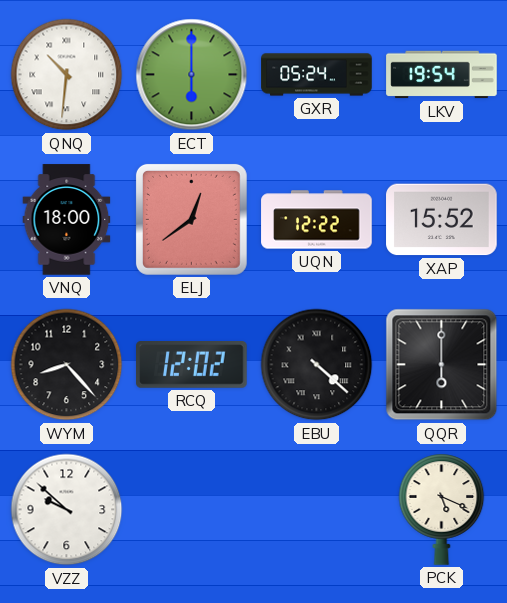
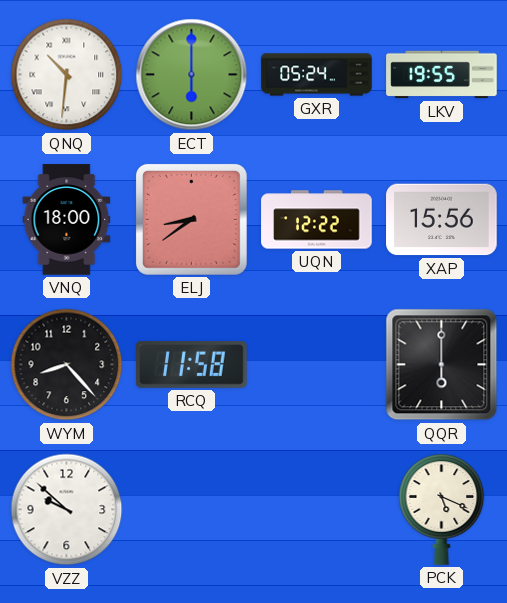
LKV: 19:54 -> 19:55 (442, 75)
ELJ: 12:39 -> 8:39 (191, 219)
XAP: 15:52 -> 15:56 (442, 220)
RCQ: 12:02 -> 11:58 (192, 365)
EBU: 4:22 -> none (317, 365)
